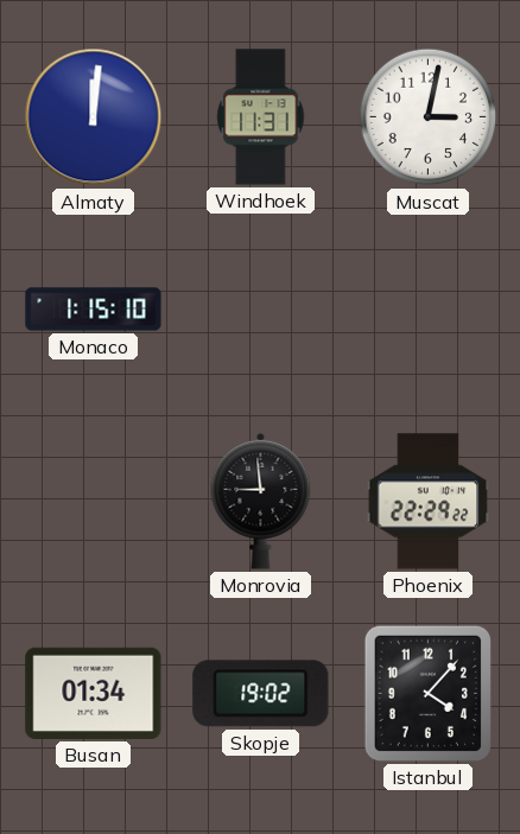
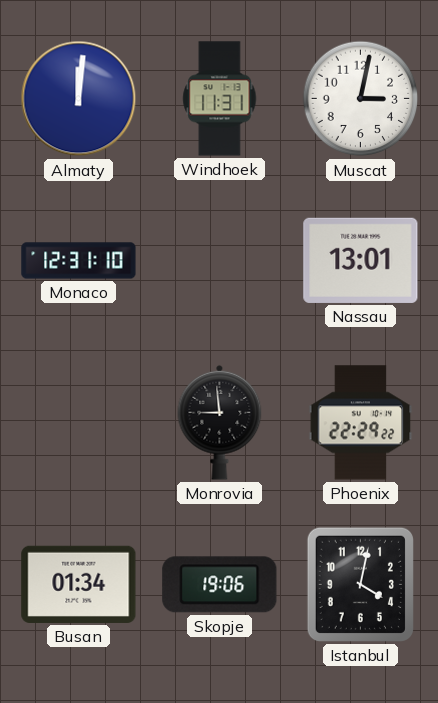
Monaco: 1:15 -> 12:31 (79, 261)
Nassau: none -> 13:01 (361, 260)
Skopje: 19:02 -> 19:06 (220, 585)
Istanbul: 4:07 -> 4:02 (360, 584)
